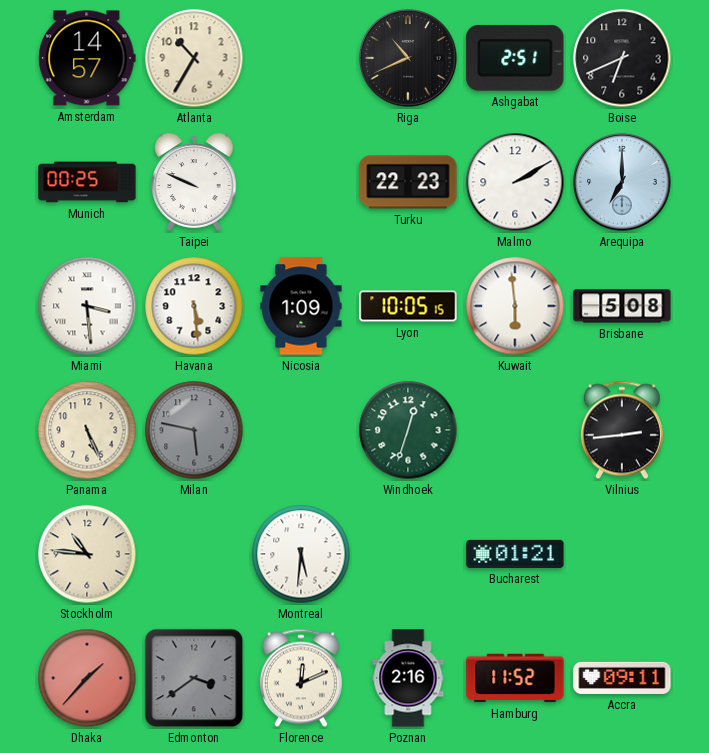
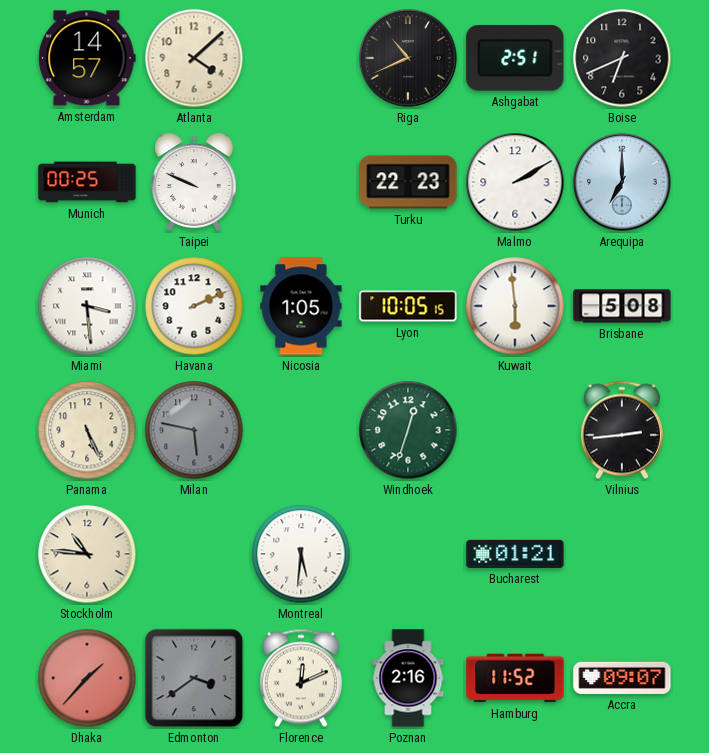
Atlanta: 10:35 -> 4:08 (194, 58)
Havana: 5:29 -> 2:11 (194, 306)
Nicosia: 1:09 -> 1:05 (301, 306)
Accra: 09:11 -> 09:07 (622, 678)
